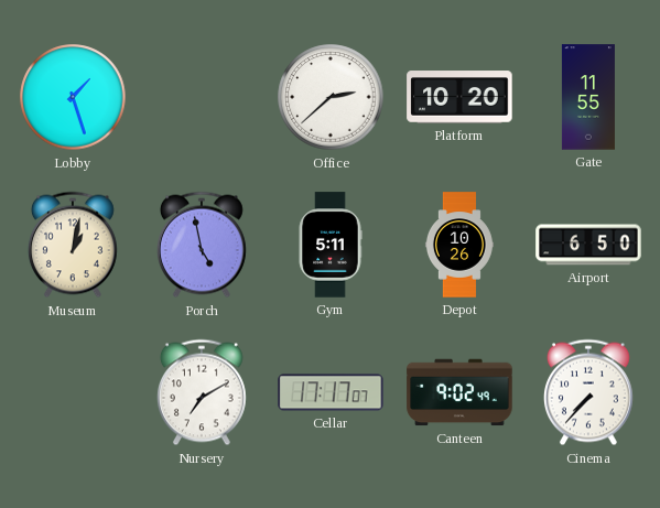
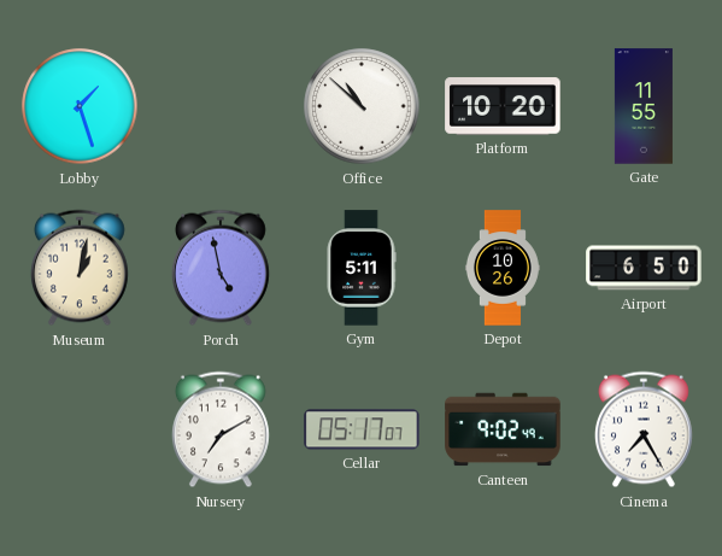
Office: 2:38 -> 10:52 (362, 106)
Cellar: 17:17 -> 05:17 (362, 429)
Cinema: 7:37 -> 7:25 (644, 429)
